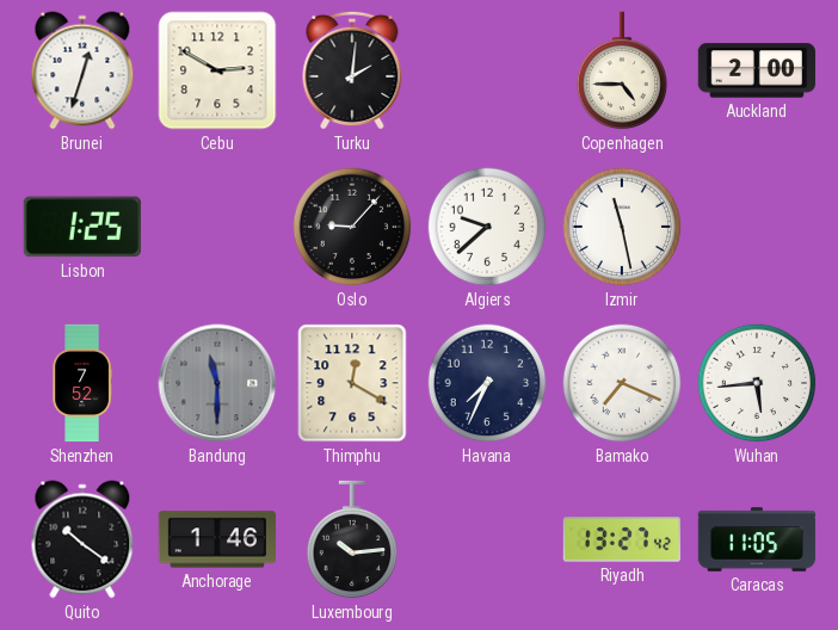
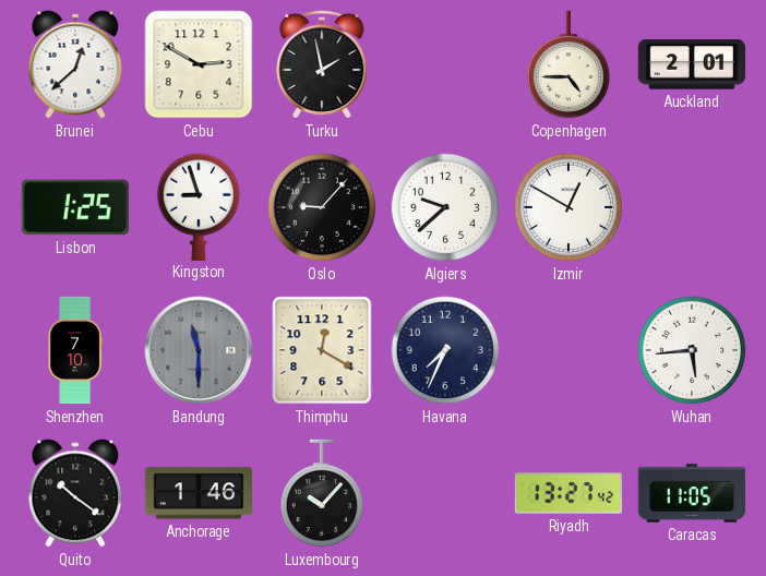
Brunei: 12:33 -> 12:38 (75, 64)
Turku: 2:01 -> 1:58 (322, 64)
Auckland: 2:00 -> 2:01 (691, 64)
Kingston: none -> 8:57 (199, 206)
Izmir: 11:28 -> 12:50 (568, 207)
Shenzhen: 7:52 -> 7:10 (75, 350)
Bamako: 7:19 -> none (622, 383)
Luxembourg: 10:14 -> 10:07 (322, 493)
